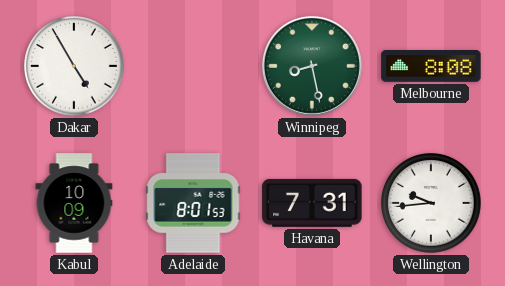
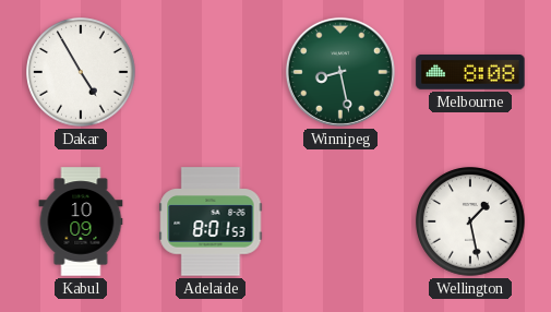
Havana: 7:31 -> none (312, 203)
Wellington: 9:44 -> 1:28 (470, 221)
